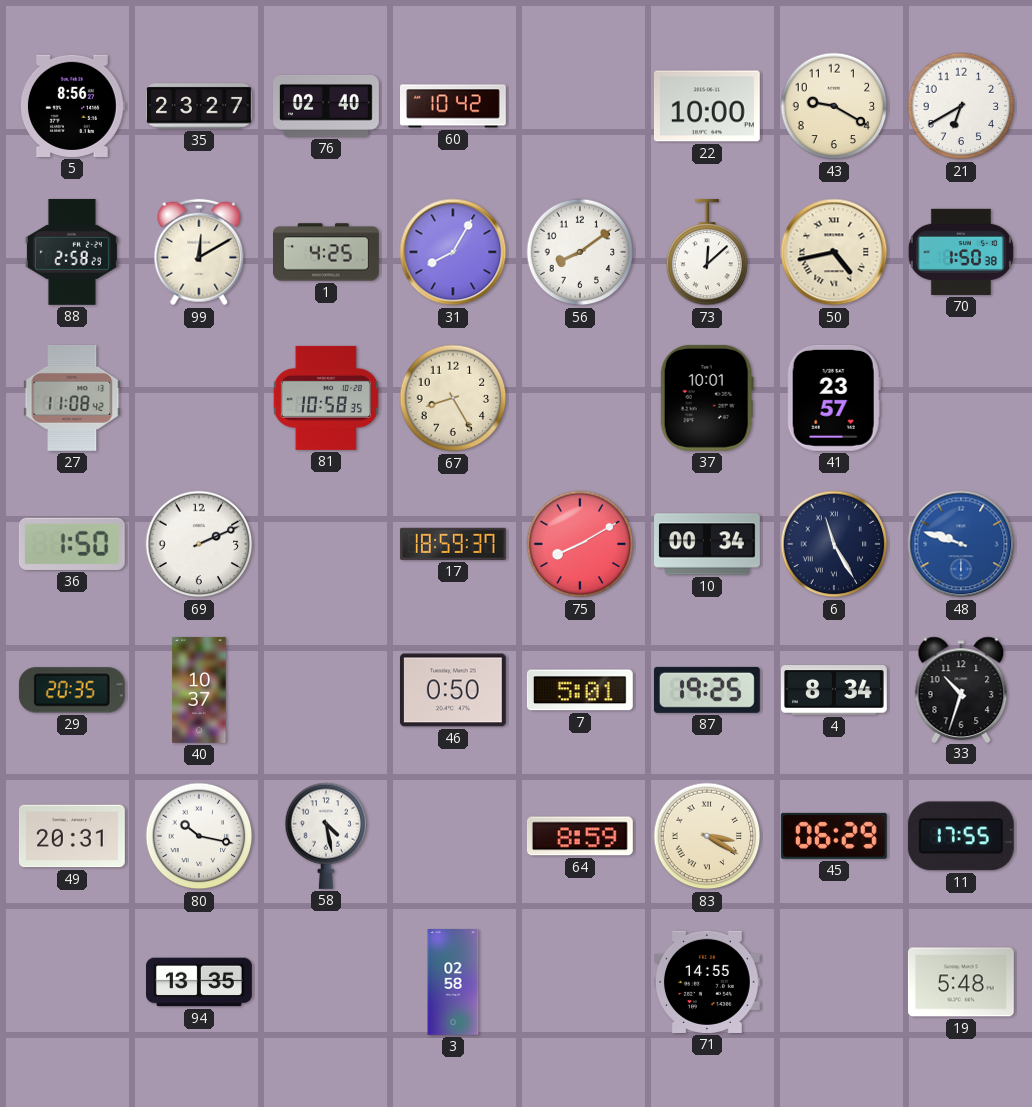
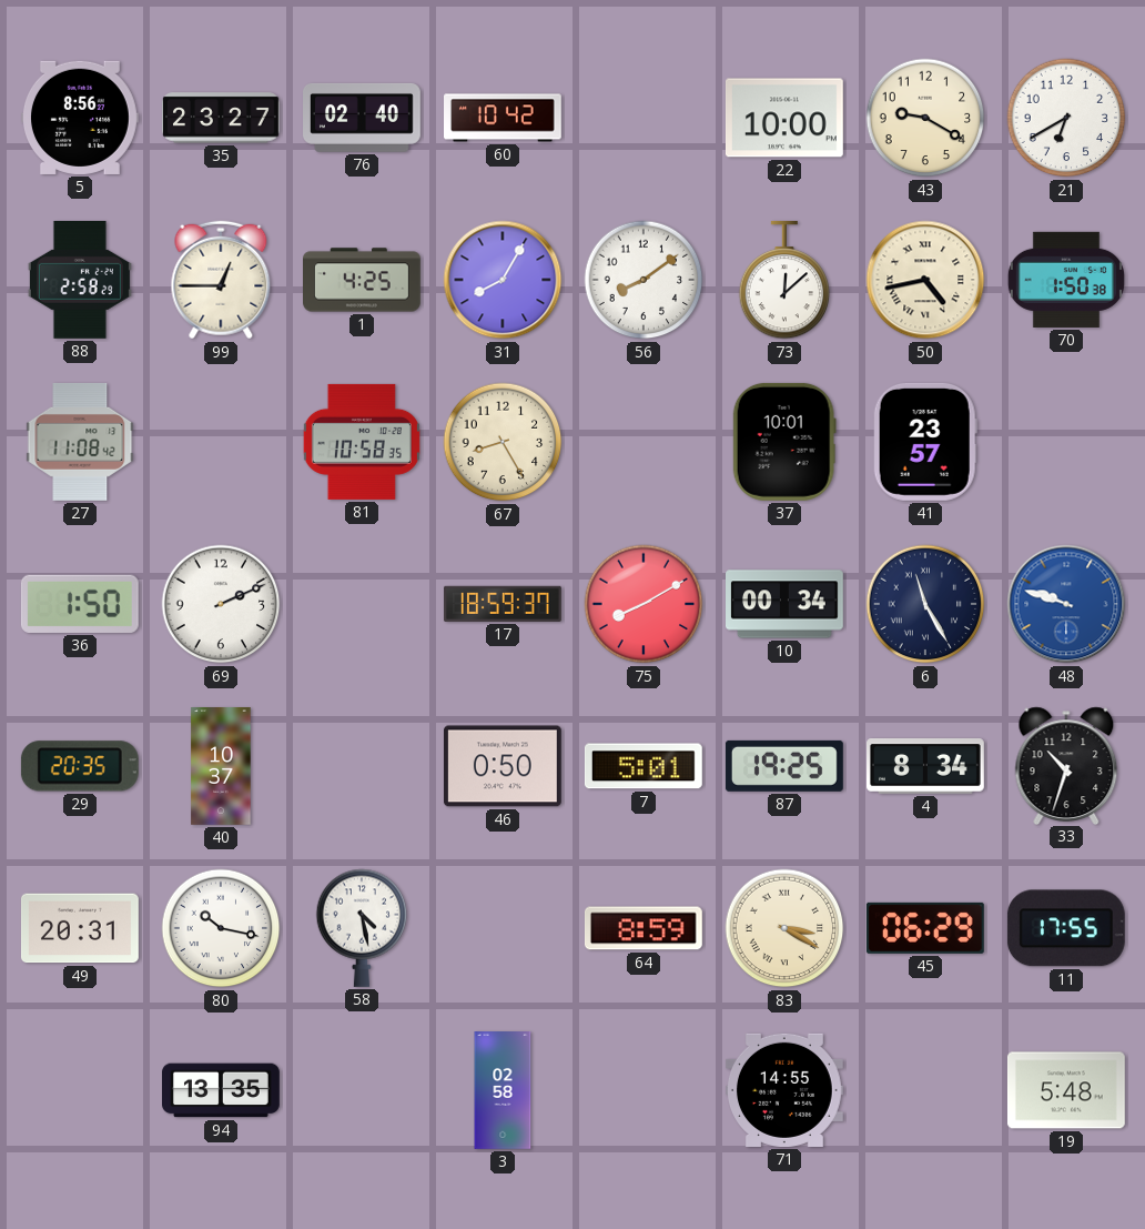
99: 12:10 -> 12:45 (221, 280)
